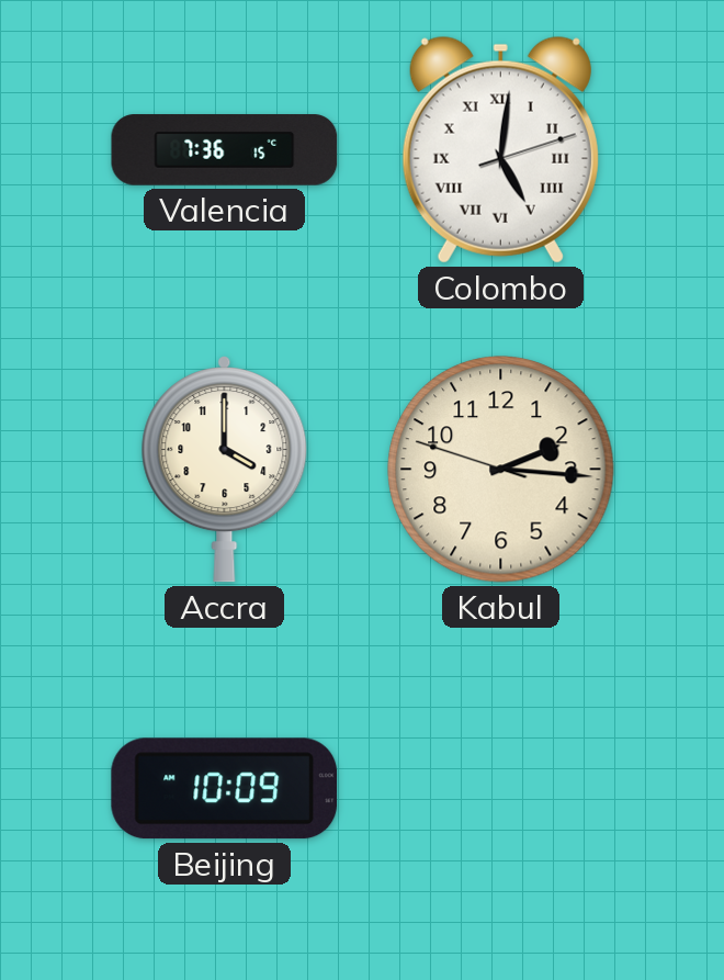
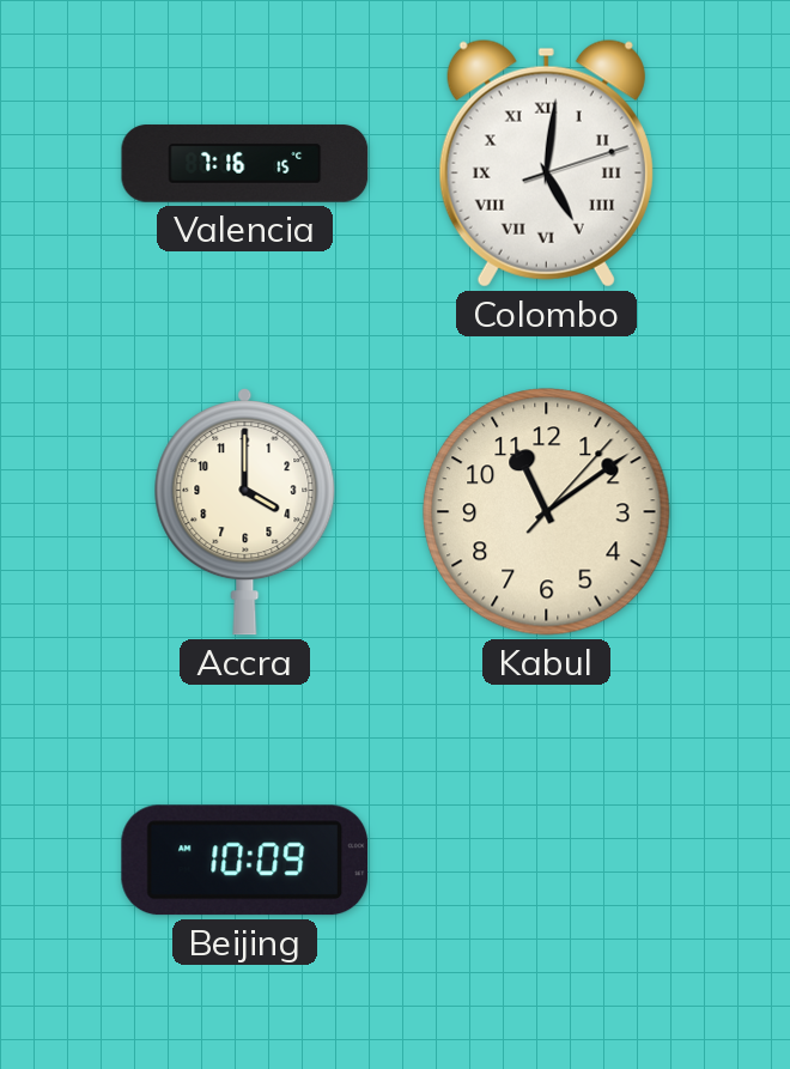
Valencia: 7:36 -> 7:16 (245, 164)
Kabul: 2:15 -> 11:09 (547, 512)
